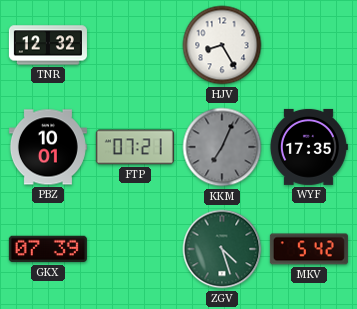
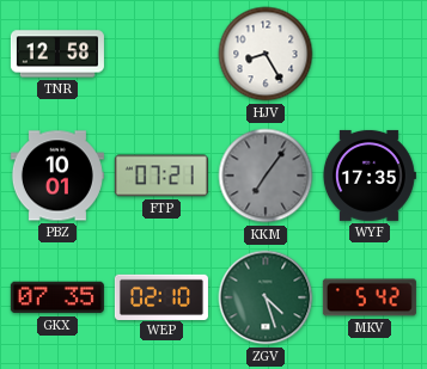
TNR: 12:32 -> 12:58 (57, 54)
KKM: 7:04 -> 7:06 (266, 176)
GKX: 07:39 -> 07:35 (57, 297)
WEP: none -> 02:10 (161, 296)
